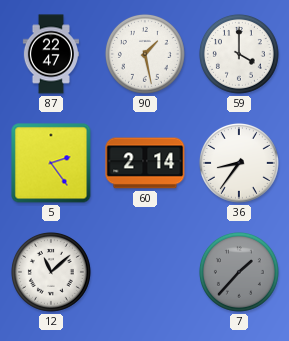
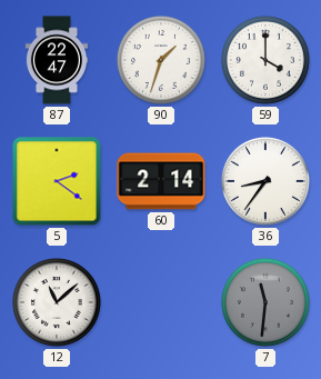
90: 1:28 -> 1:33 (161, 60)
5: 2:24 -> 2:21 (57, 181)
7: 1:37 -> 11:31 (265, 302)
